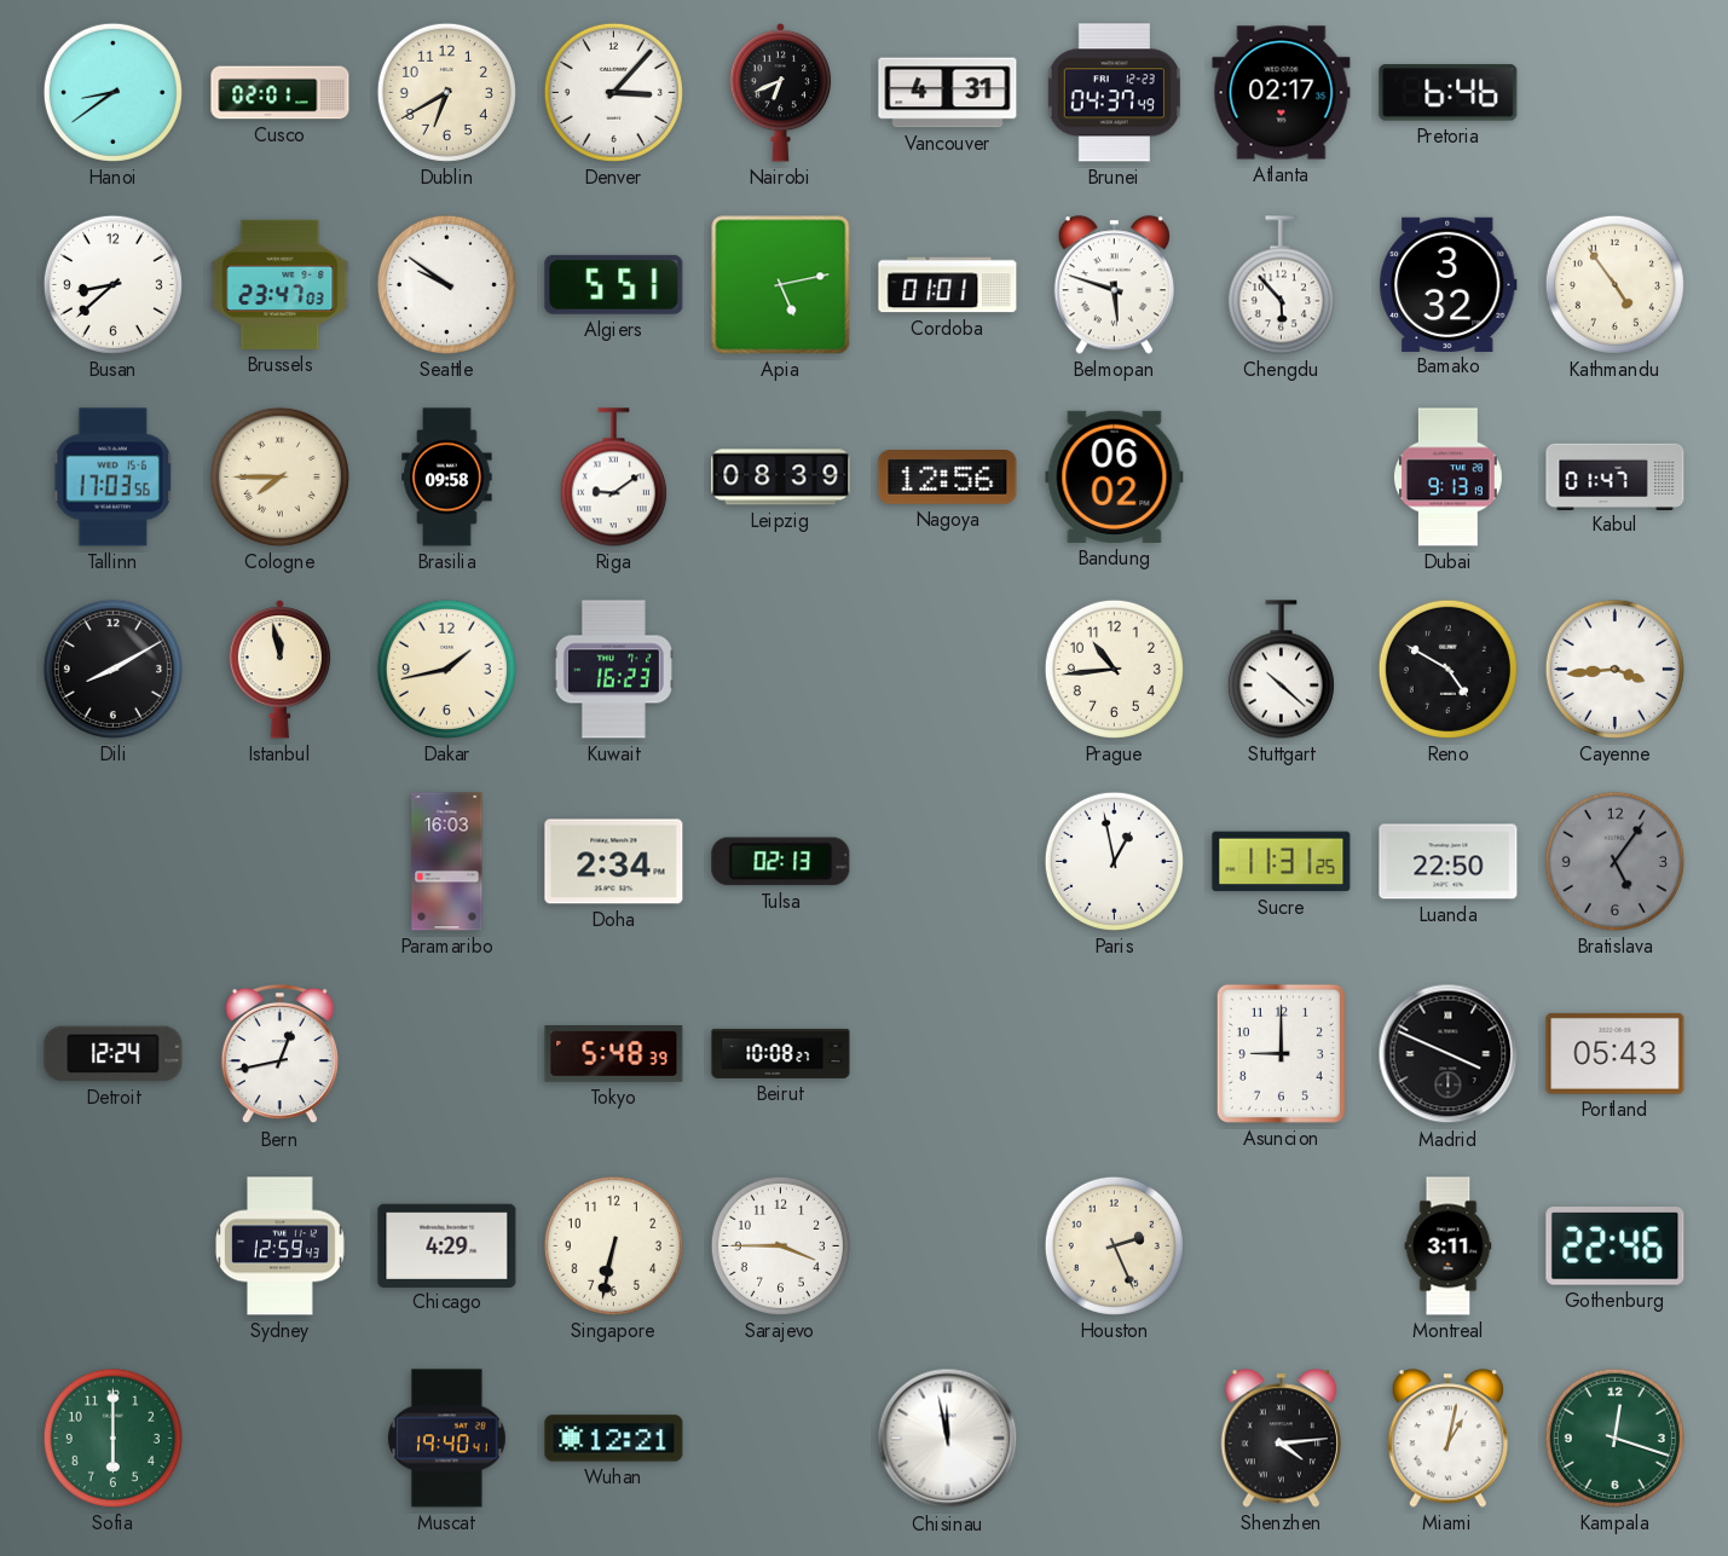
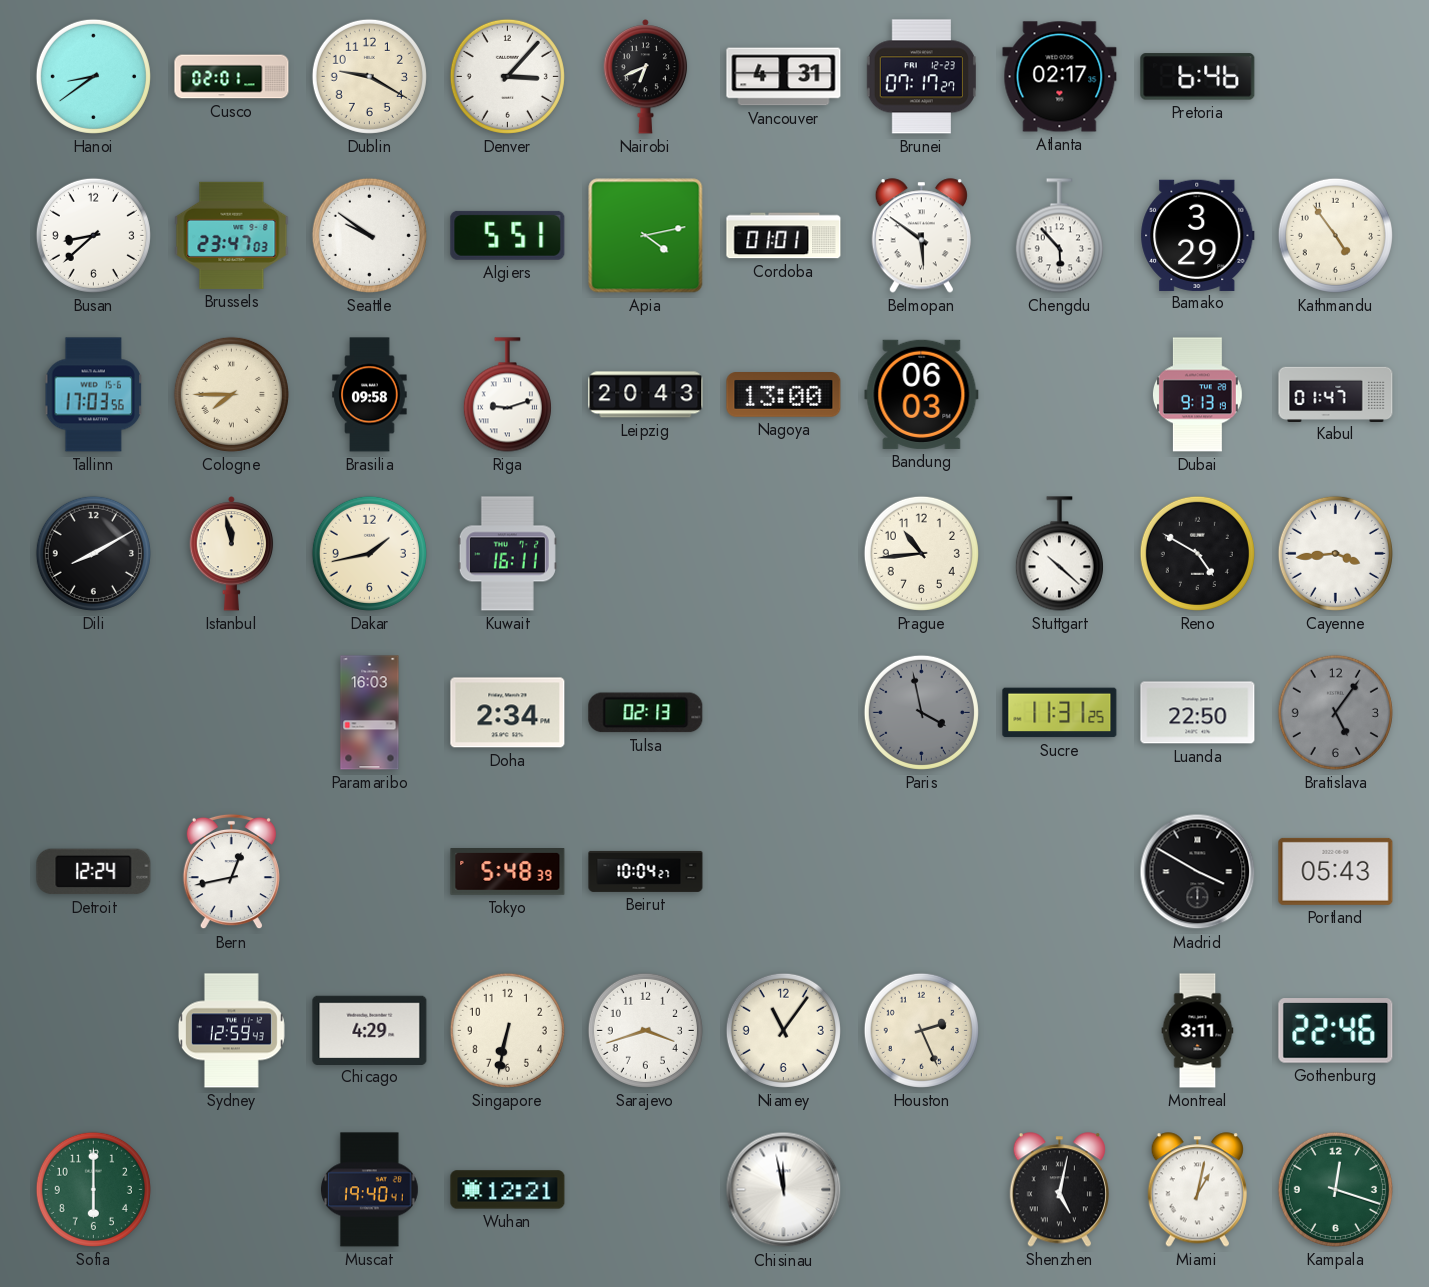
Dublin: 6:40 -> 9:20 (369, 76)
Brunei: 04:37 -> 07:17 (921, 77)
Apia: 5:13 -> 4:13 (646, 236)
Belmopan: 5:48 -> 5:51 (921, 236)
Bamako: 3:32 -> 3:29 (1198, 235)
Riga: 9:09 -> 9:12 (507, 395)
Leipzig: 08:39 -> 20:43 (646, 395)
Nagoya: 12:56 -> 13:00 (784, 395)
Bandung: 06:02 -> 06:03 (922, 394)
Kuwait: 16:23 -> 16:11 (507, 554)
Paris: 12:58 -> 3:58 (921, 712)
Paris dial: white -> grey (921, 712)
Beirut: 10:08 -> 10:04 (646, 871)
Asuncion: 9:00 -> none (1281, 1053)
Madrid: 3:49 -> 3:50 (1198, 872)
Sarajevo: 3:45 -> 3:42 (645, 1030)
Niamey: none -> 11:06 (783, 1030)
Shenzhen: 4:14 -> 5:02 (1059, 1190)
